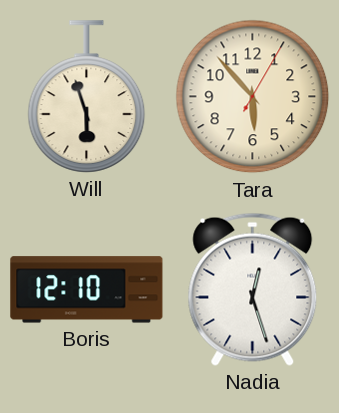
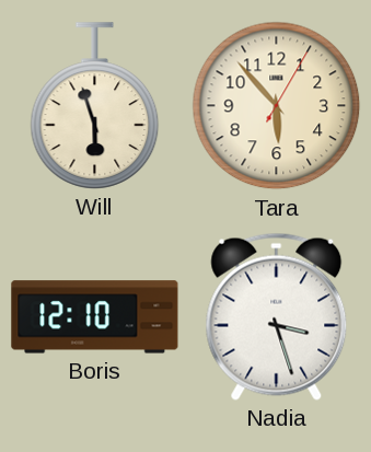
Nadia: 12:27 -> 3:27 (277, 316)
